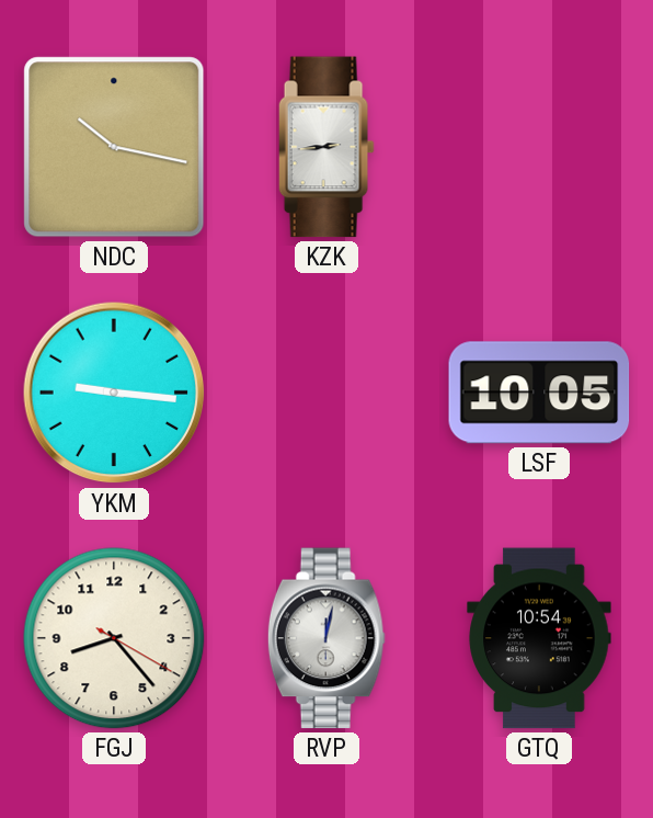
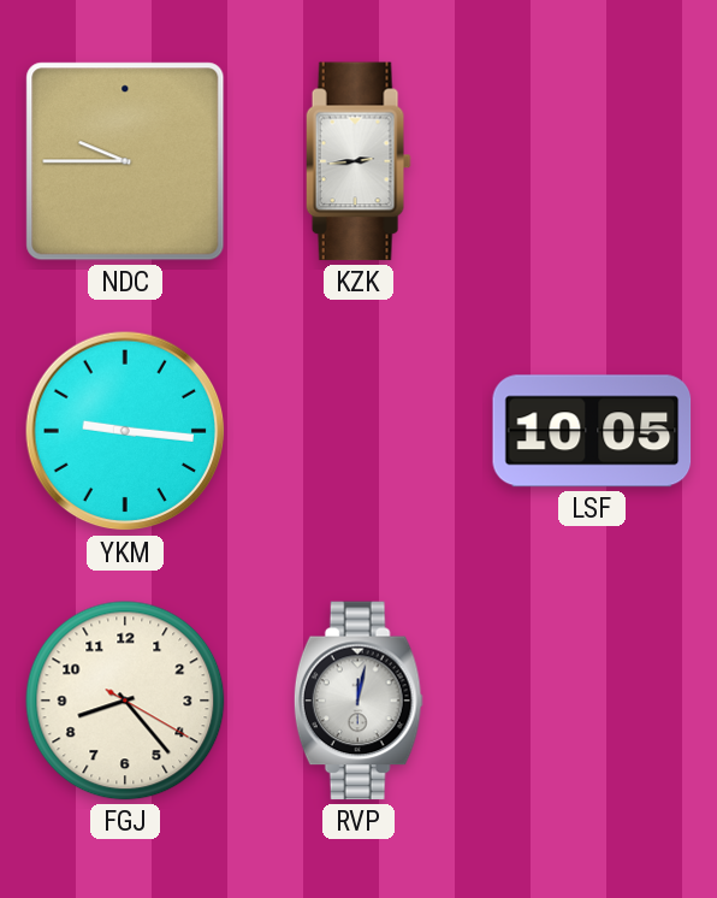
NDC: 10:17 -> 9:45 (125, 161)
GTQ: 10:54 -> none (539, 638)
